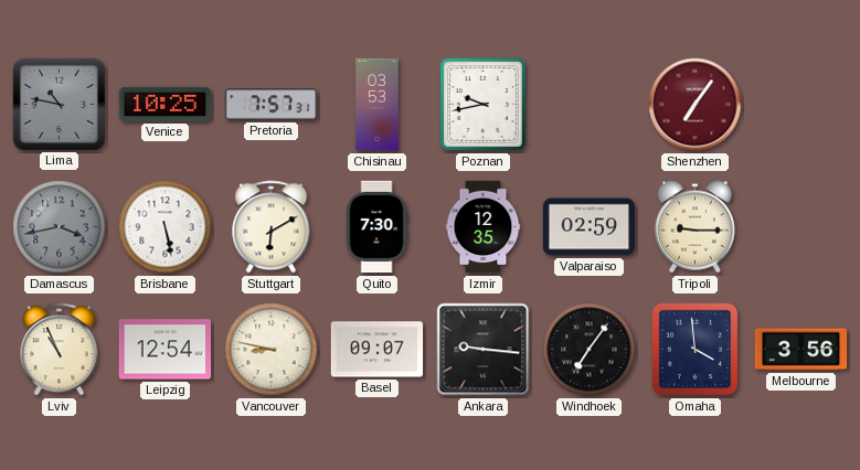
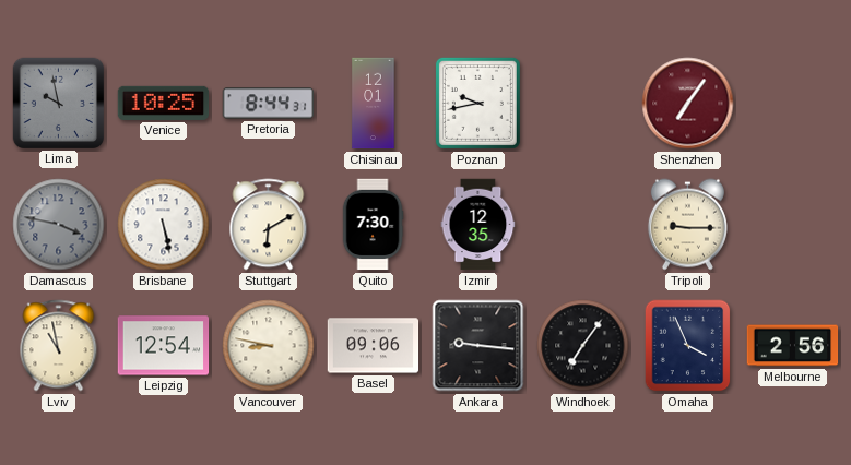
Lima: 10:47 -> 9:58 (58, 103)
Pretoria: 7:57 -> 8:44 (269, 104)
Chisinau: 03:53 -> 12:01 (374, 104)
Damascus: 3:43 -> 3:47 (59, 225)
Valparaiso: 02:59 -> none (590, 227)
Lviv: 10:56 -> 10:58 (59, 346)
Basel: 09:07 -> 09:06 (374, 346)
Omaha: 3:59 -> 3:56 (688, 346)
Melbourne: 3:56 -> 2:56 (793, 346)
